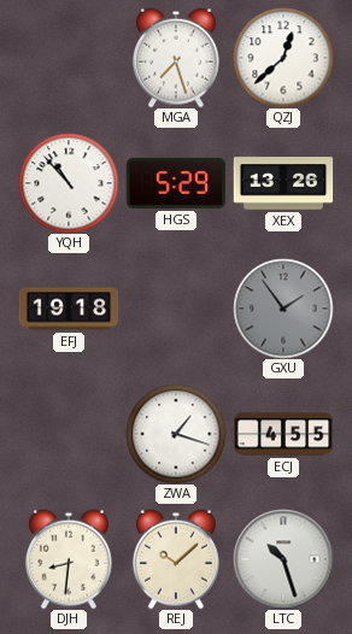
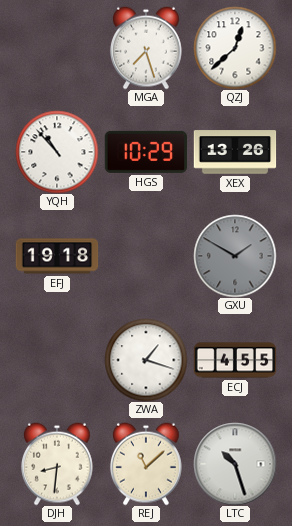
HGS: 5:29 -> 10:29 (146, 152)
GXU: 1:54 -> 1:50 (235, 256)
REJ: 10:08 -> 11:08 (146, 464)
